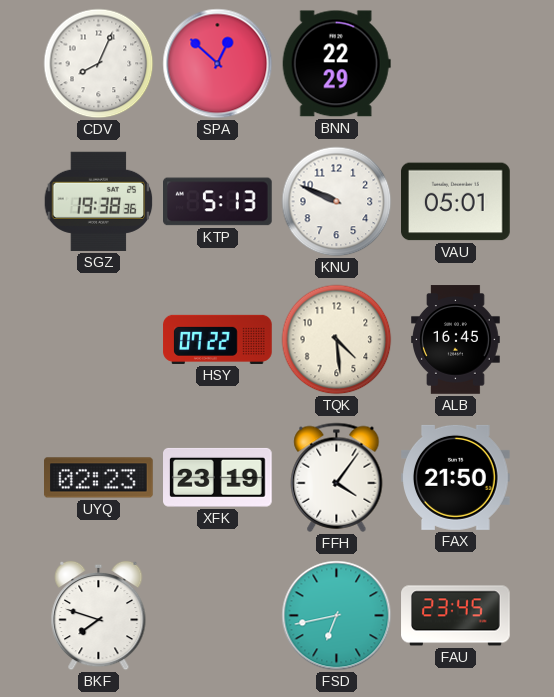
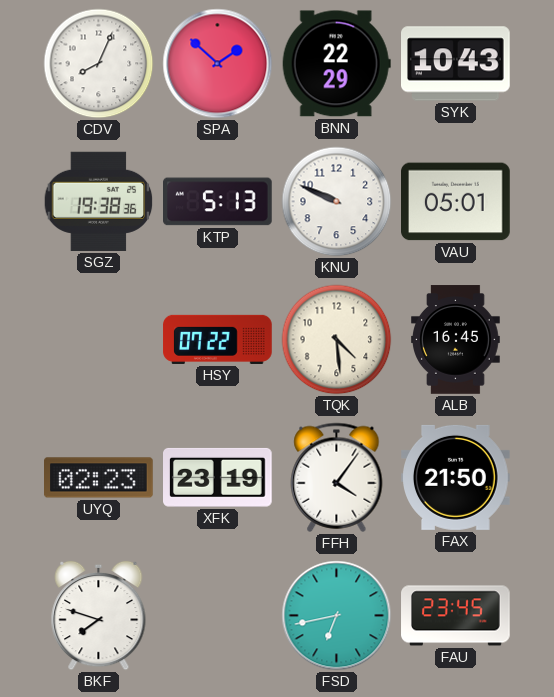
SPA: 12:52 -> 1:52 (218, 64)
SYK: none -> 10:43 (456, 64)
